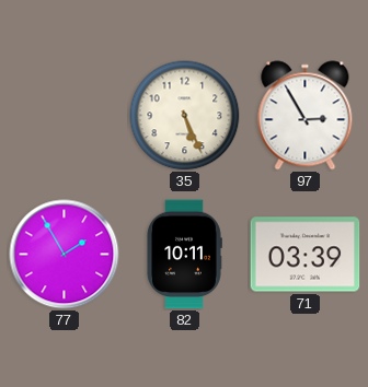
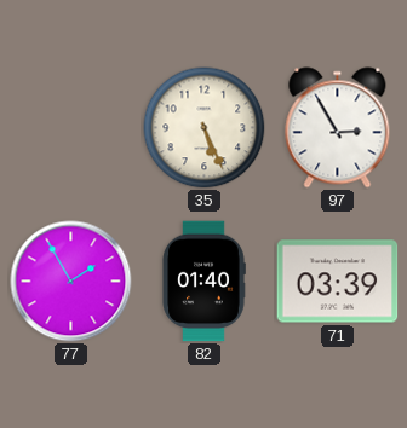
82: 10:11 -> 01:40 (203, 282)
